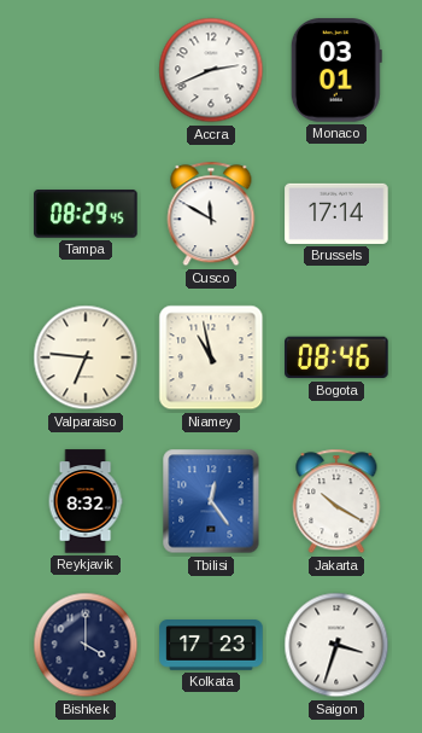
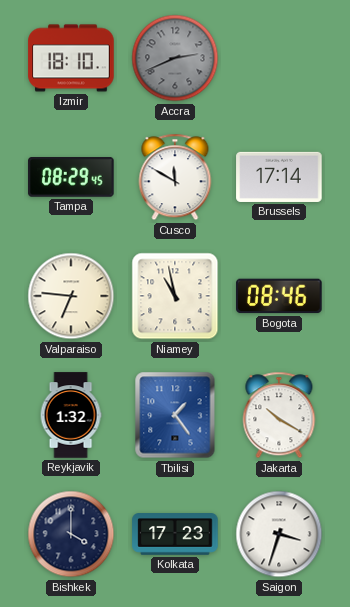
Izmir: none -> 18:10 (71, 58)
Accra dial: white -> grey (175, 58)
Monaco: 03:01 -> none (336, 70)
Reykjavik: 8:32 -> 1:32 (71, 415)
Tbilisi: 12:24 -> 1:24 (175, 415)
